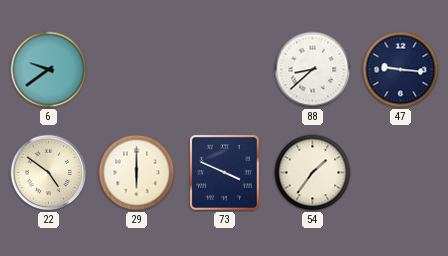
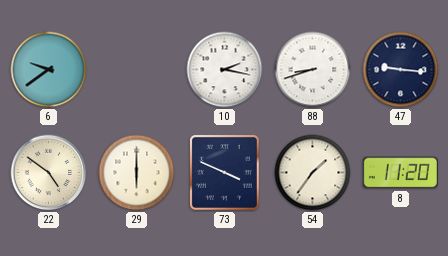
10: none -> 2:17 (225, 70)
88: 8:38 -> 8:42 (313, 70)
8: none -> 11:20 (400, 173)
